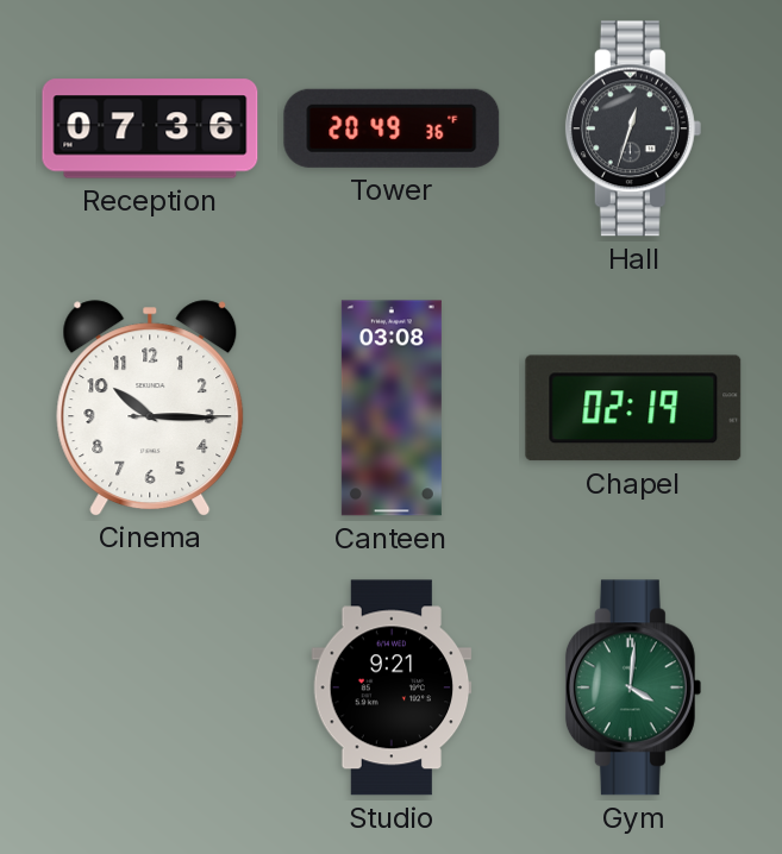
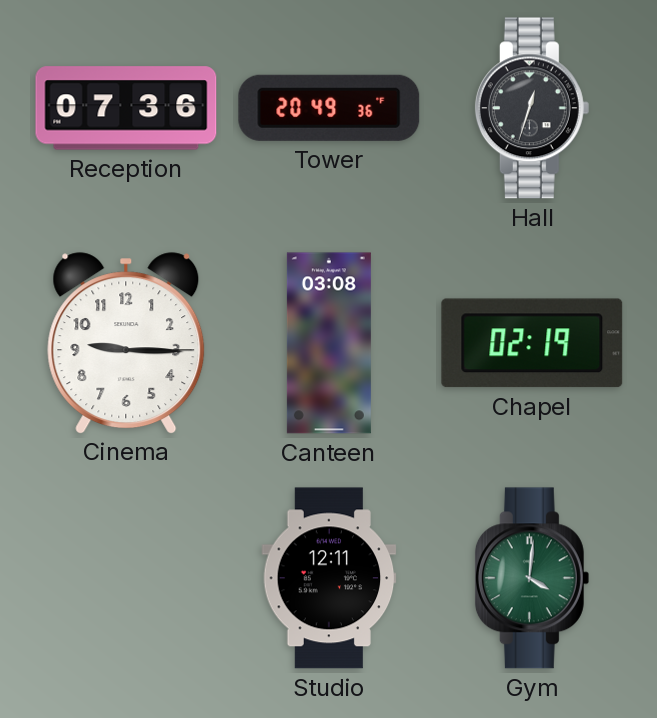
Cinema: 10:15 -> 9:15 (126, 343)
Studio: 9:21 -> 12:11 (329, 578)
